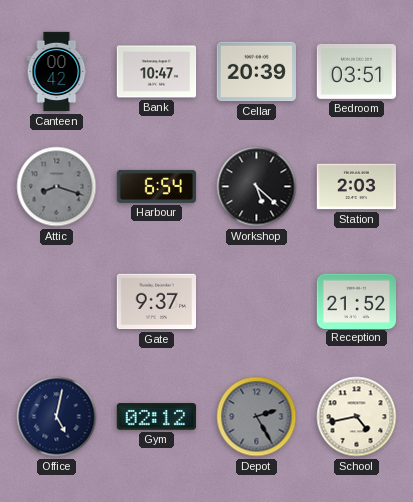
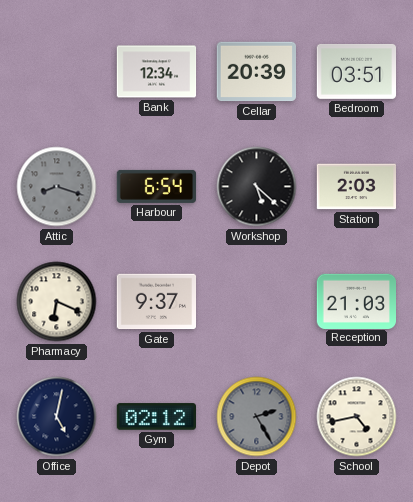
Canteen: 00:42 -> none (57, 72)
Bank: 10:47 -> 12:34 (157, 72)
Pharmacy: none -> 6:19 (57, 302)
Reception: 21:52 -> 21:03 (356, 301)
